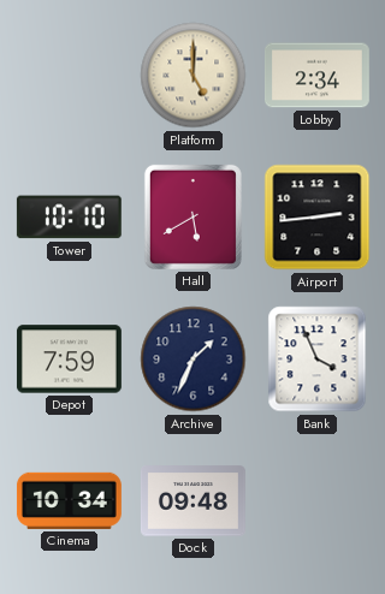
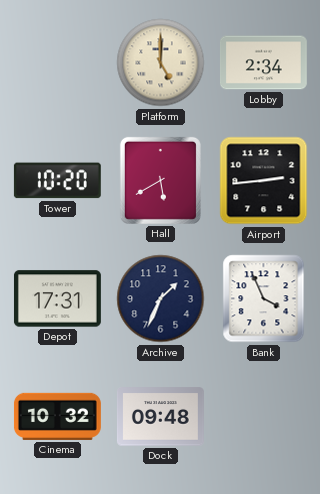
Tower: 10:10 -> 10:20 (57, 181)
Depot: 7:59 -> 17:31 (57, 299)
Cinema: 10:34 -> 10:32 (57, 416)
